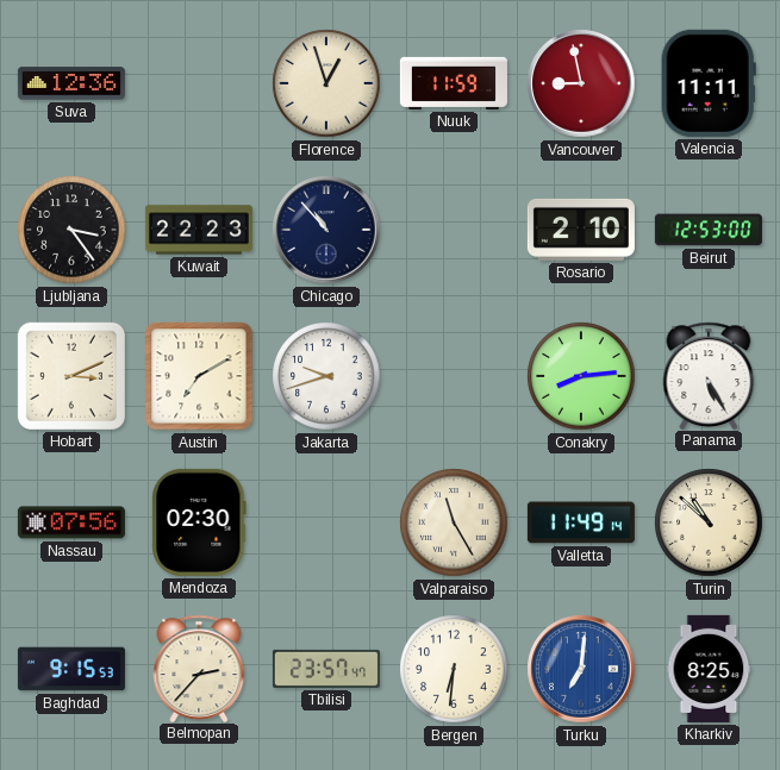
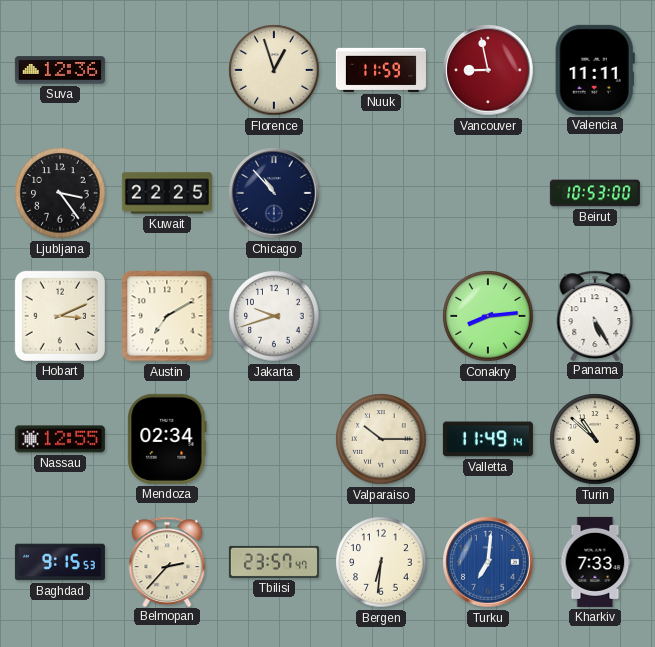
Kuwait: 22:23 -> 22:25 (167, 193)
Rosario: 2:10 -> none (581, 230)
Beirut: 12:53 -> 10:53 (595, 193)
Nassau: 07:56 -> 12:55 (60, 439)
Mendoza: 02:30 -> 02:34 (167, 439)
Valparaiso: 11:25 -> 10:15 (381, 439)
Kharkiv: 8:25 -> 7:33 (595, 562)
